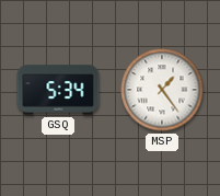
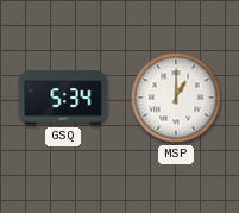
MSP: 1:24 -> 1:00 (176, 98)
